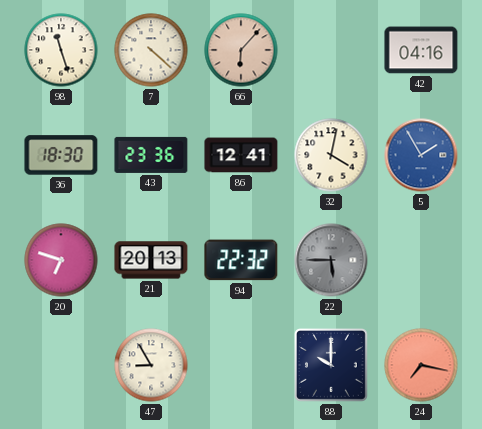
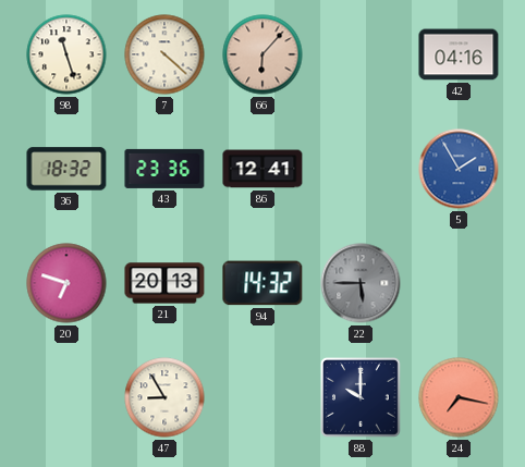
36: 18:30 -> 18:32 (66, 169)
32: 4:02 -> none (331, 155)
94: 22:32 -> 14:32 (262, 283)
